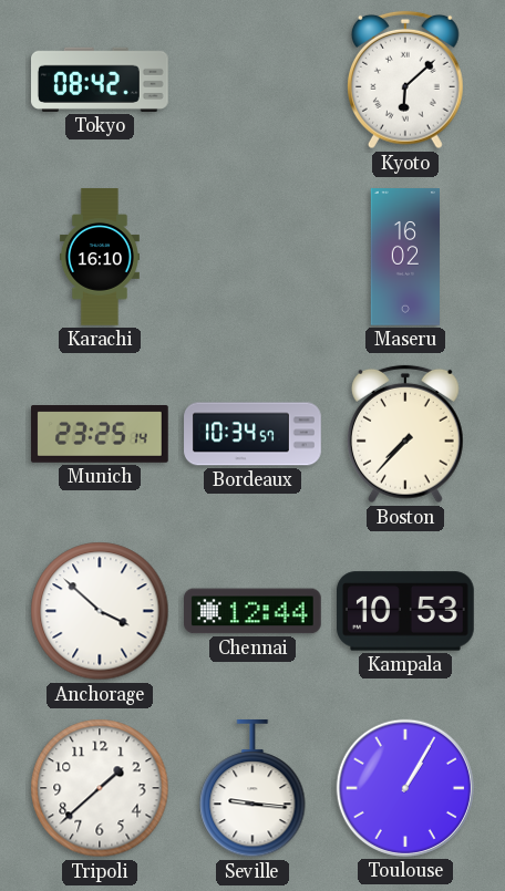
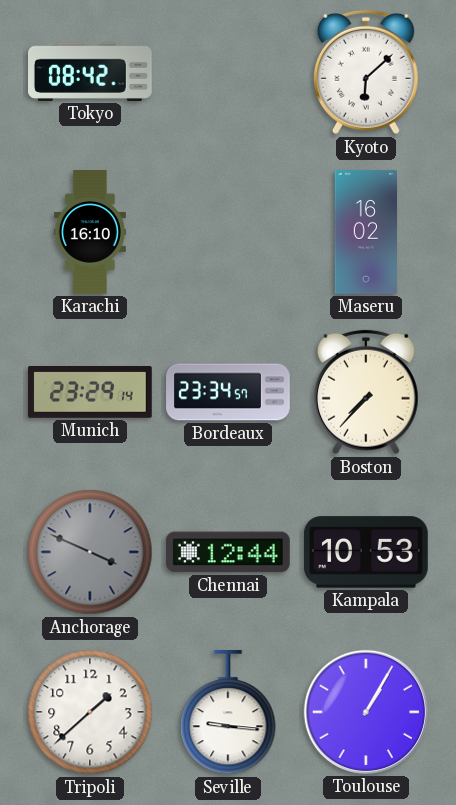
Munich: 23:25 -> 23:29 (91, 393)
Bordeaux: 10:34 -> 23:34 (228, 392)
Anchorage: 3:52 -> 3:49 (90, 552)
Anchorage dial: white -> grey (90, 552)
